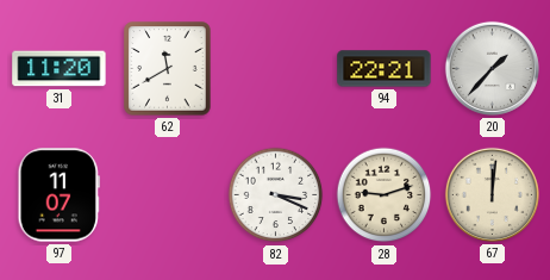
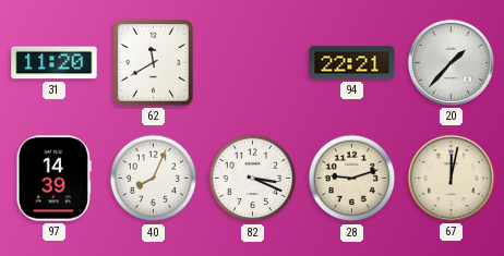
97: 11:07 -> 14:39 (53, 179)
40: none -> 8:04 (154, 179)
67: 12:01 -> 12:02 (451, 178)
